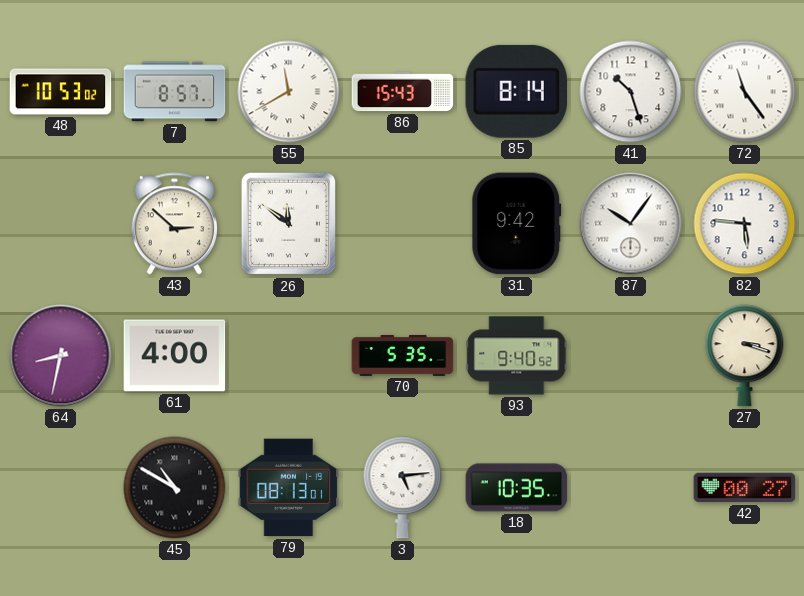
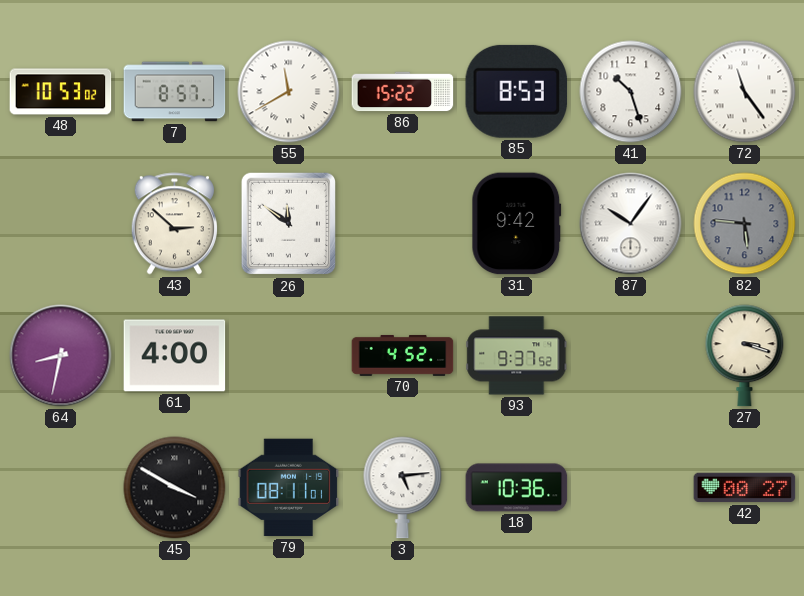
86: 15:43 -> 15:22 (403, 92)
85: 8:14 -> 8:53 (517, 91)
82 dial: white -> grey (745, 224)
70: 5:35 -> 4:52 (403, 355)
93: 9:40 -> 9:37 (517, 356)
45: 10:50 -> 3:50 (175, 488)
79: 08:13 -> 08:11 (289, 488)
18: 10:35 -> 10:36 (517, 488)
